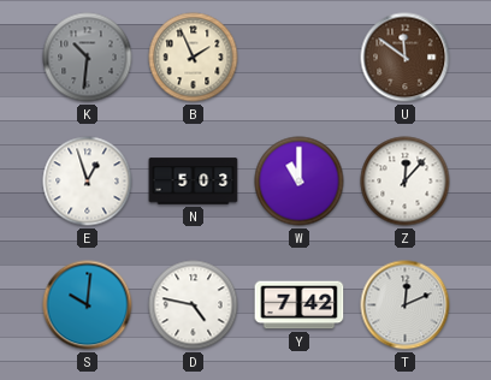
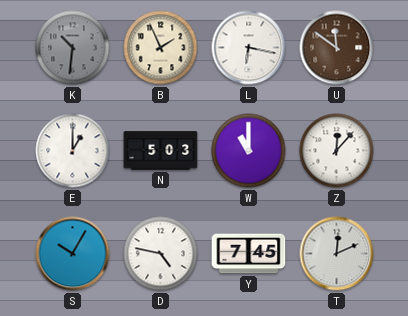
L: none -> 6:17 (249, 48)
E: 12:57 -> 1:00 (73, 151)
S: 10:01 -> 10:05 (73, 254)
Y: 7:42 -> 7:45 (249, 254)
